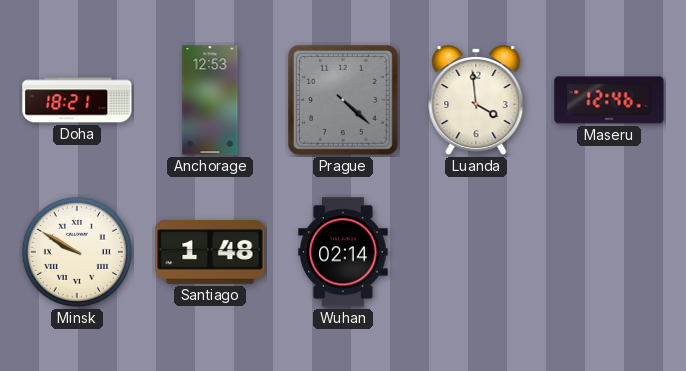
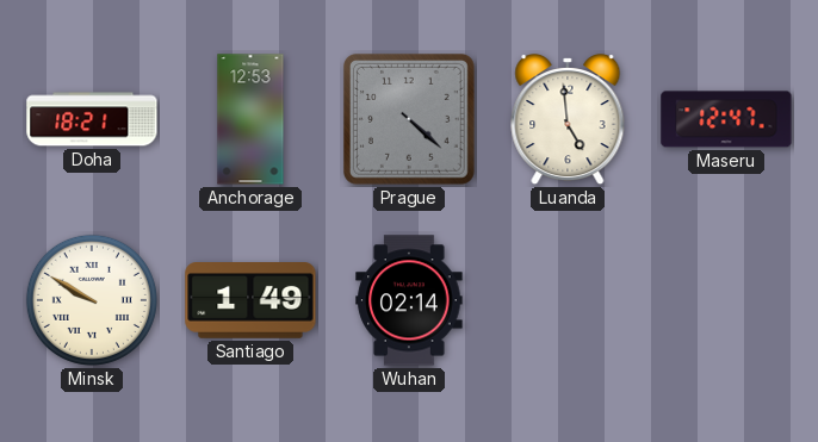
Luanda: 3:59 -> 4:59 (568, 120)
Maseru: 12:46 -> 12:47 (726, 119)
Santiago: 1:48 -> 1:49 (250, 301)
